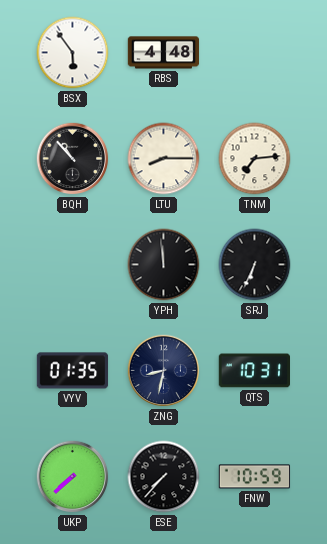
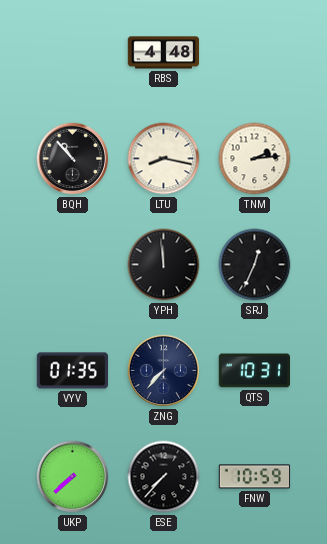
BSX: 5:54 -> none (73, 53)
LTU: 8:15 -> 8:17 (164, 159)
TNM: 7:14 -> 2:14 (255, 159)
SRJ: 6:34 -> 12:34 (255, 265)
ZNG: 8:32 -> 7:37 (164, 371)
